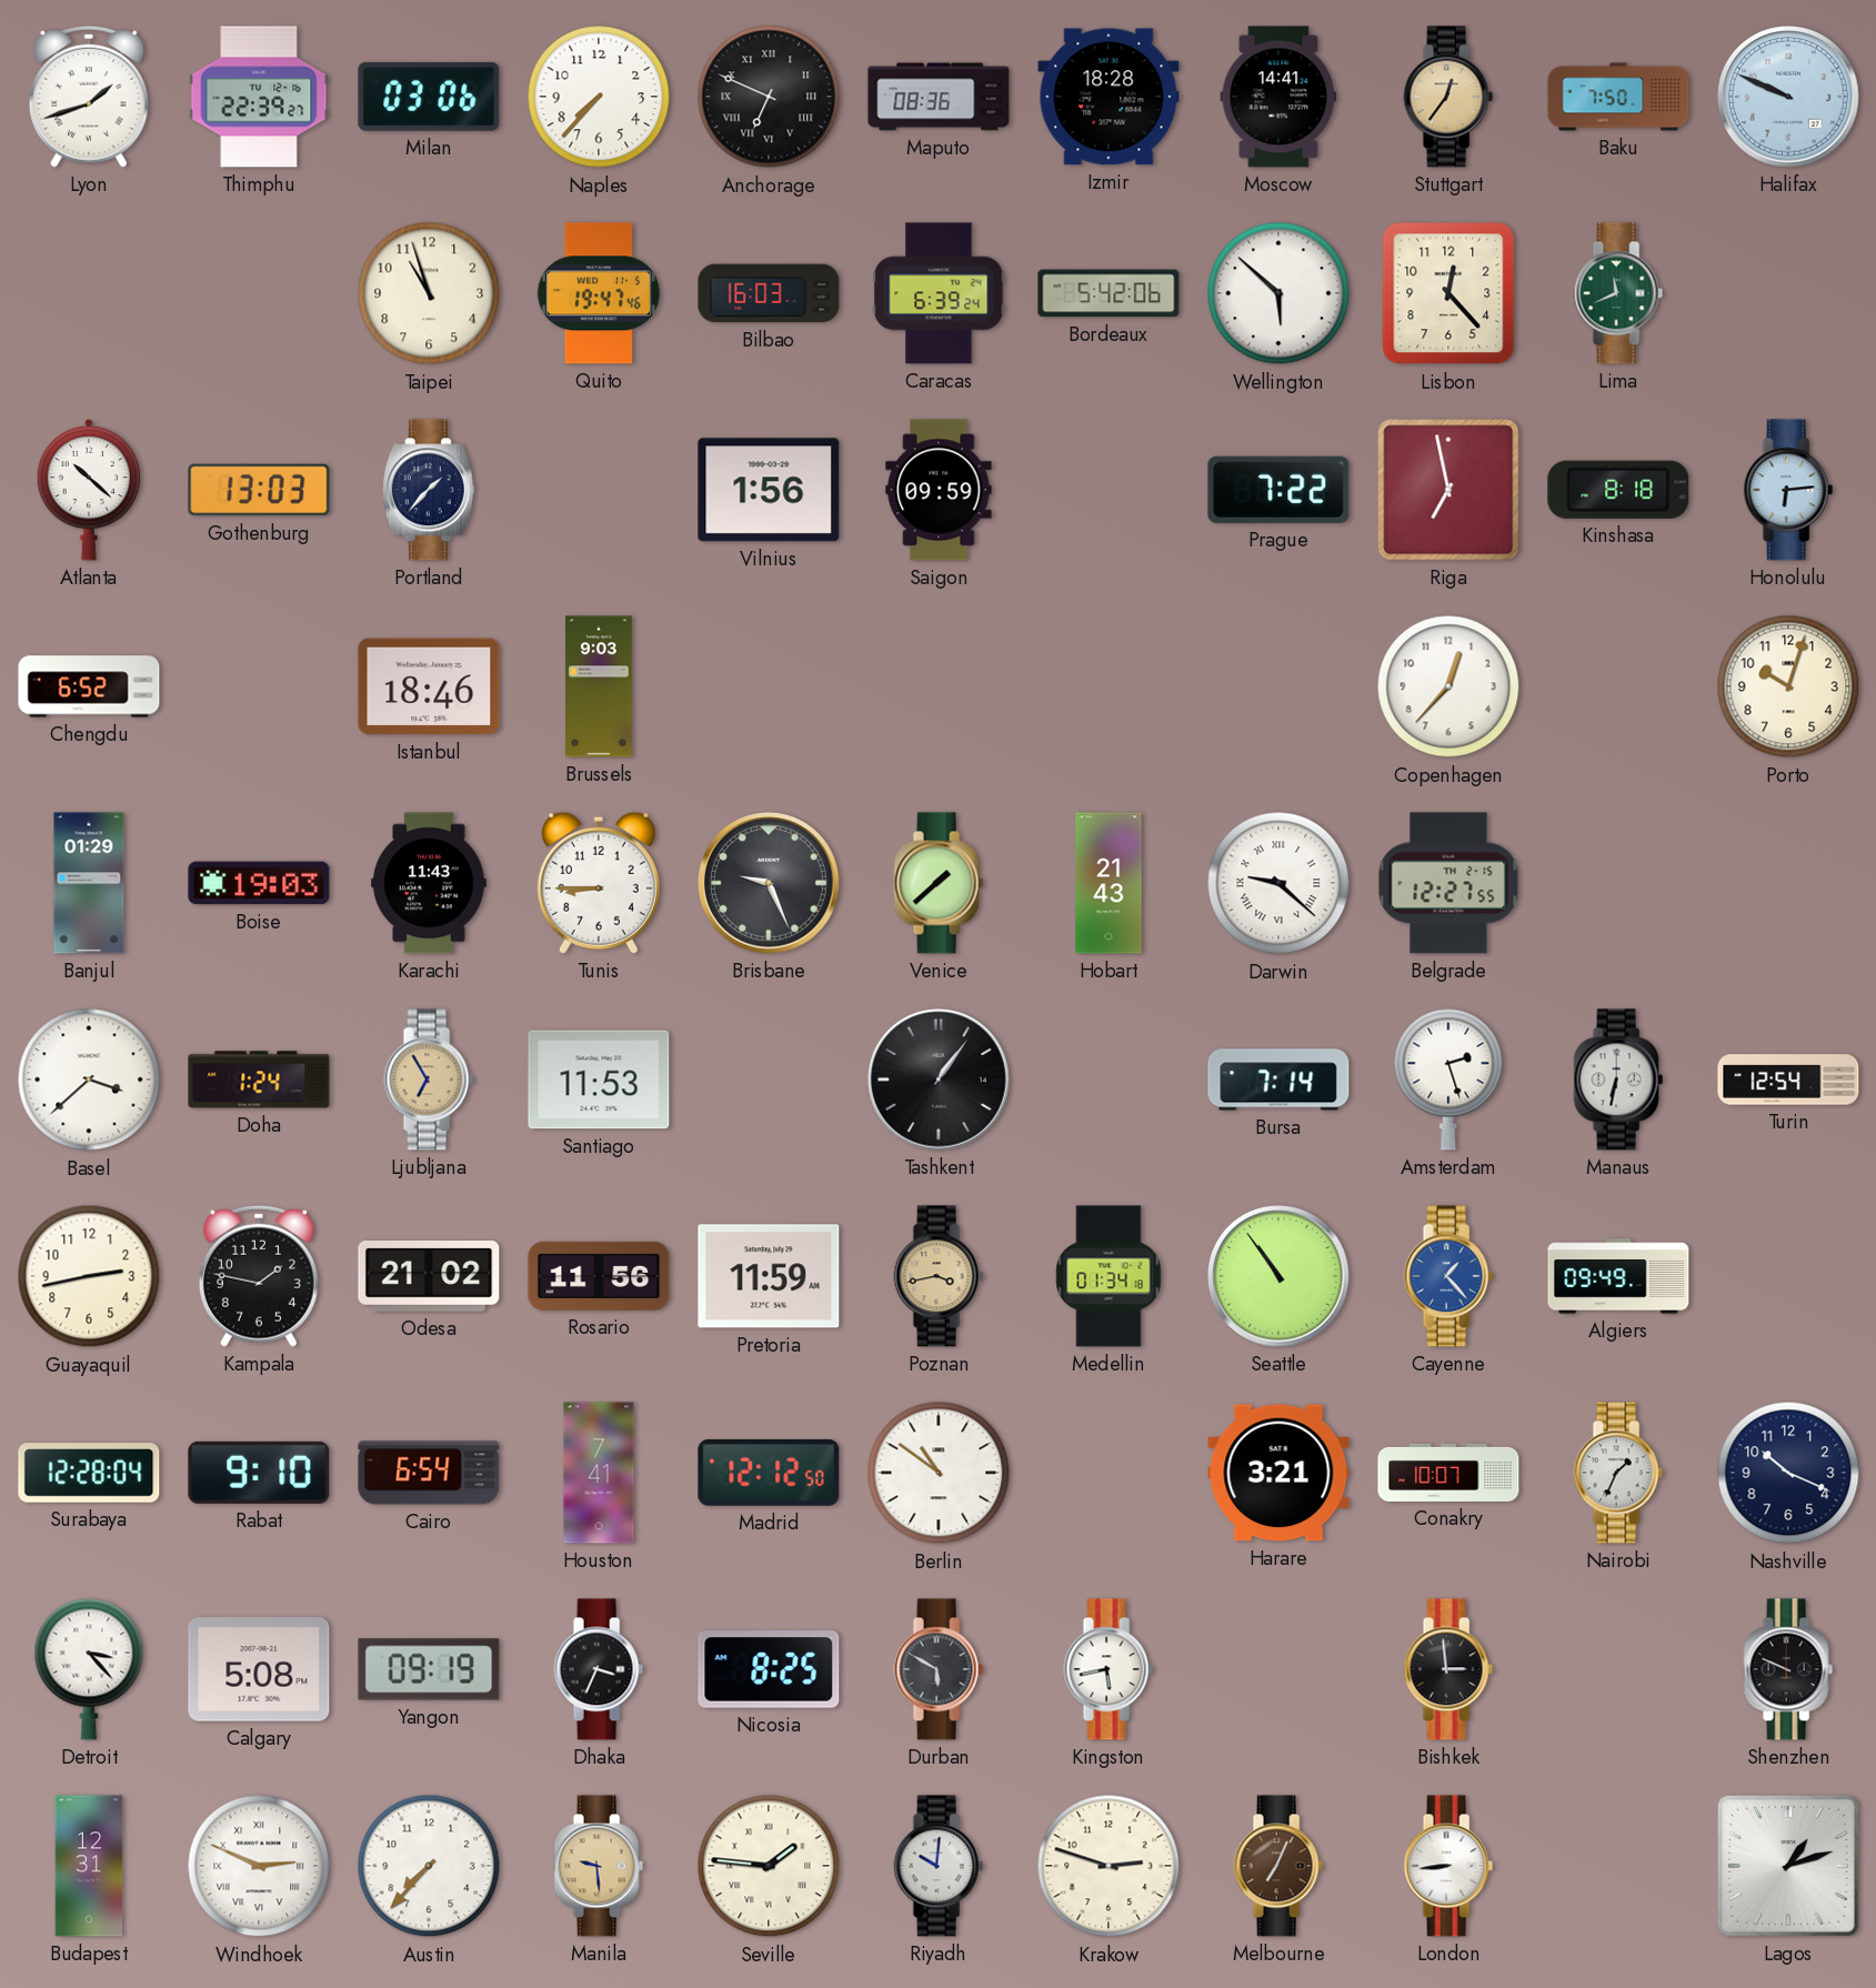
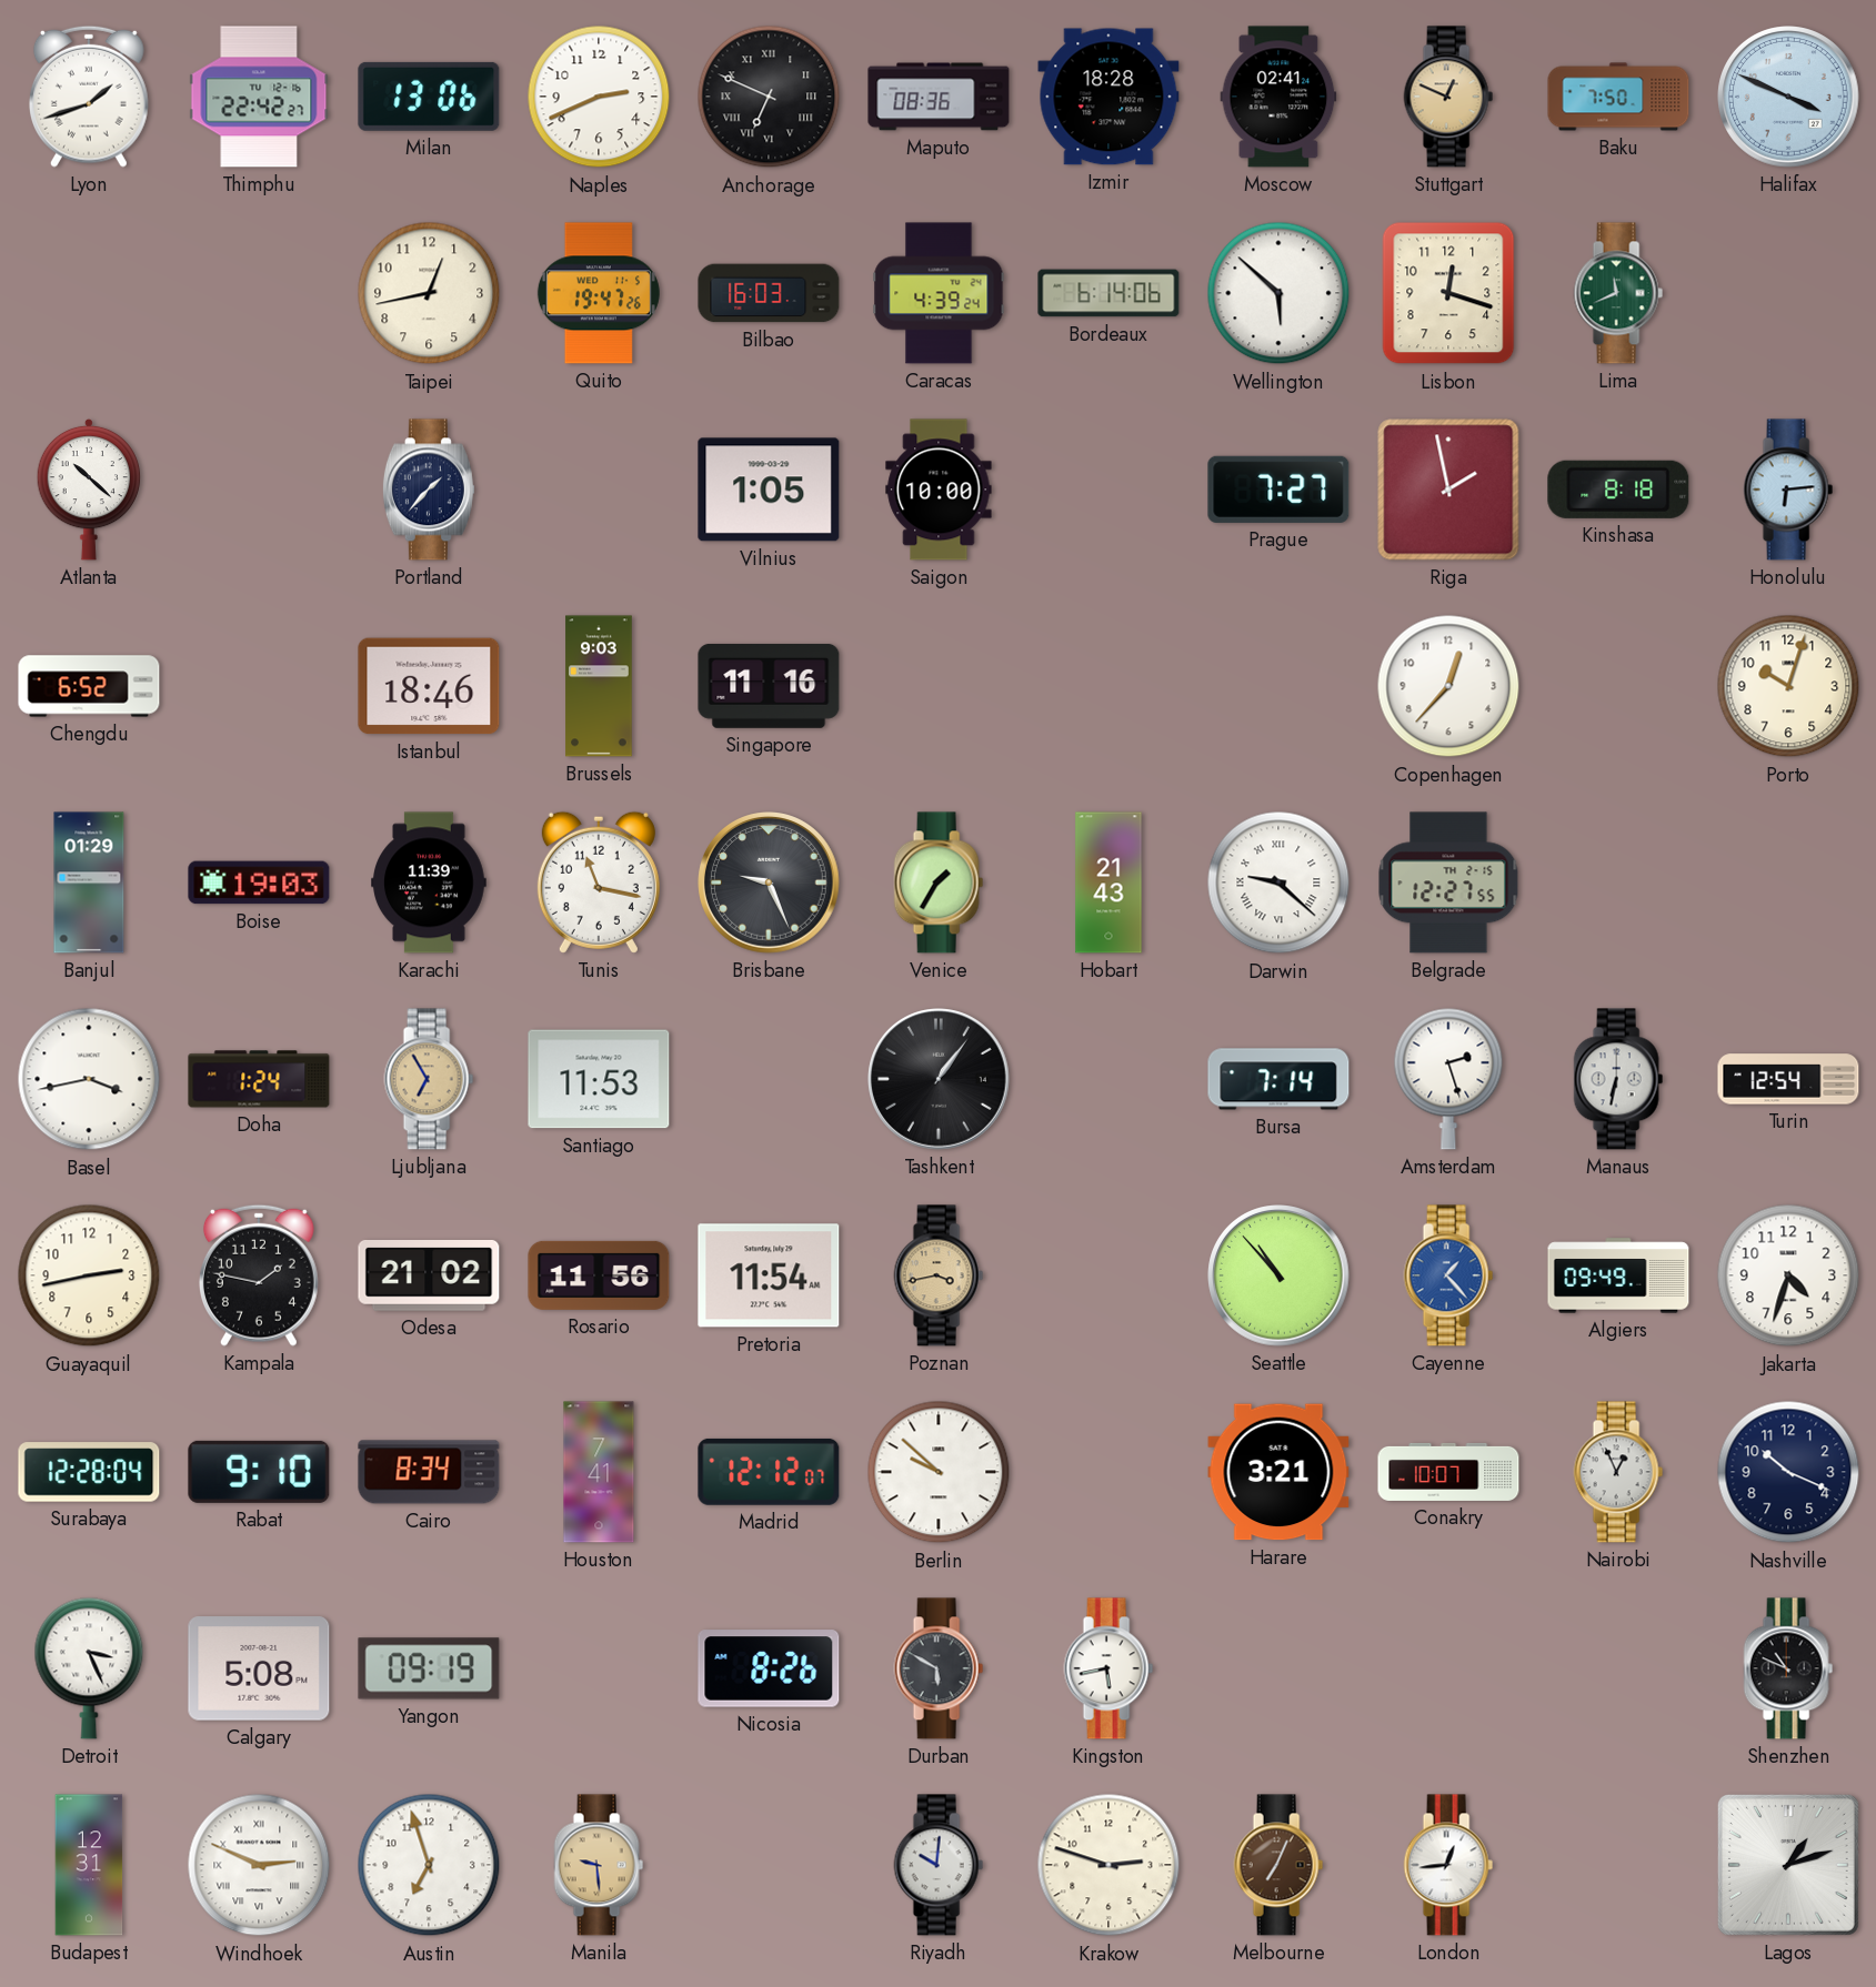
Thimphu: 22:39 -> 22:42 (259, 97)
Milan: 03:06 -> 13:06 (429, 97)
Naples: 7:37 -> 2:41 (599, 97)
Moscow: 14:41 -> 02:41 (1278, 97)
Stuttgart: 12:36 -> 12:49 (1448, 97)
Halifax: 9:49 -> 3:49 (1788, 97)
Taipei: 10:57 -> 12:43 (429, 293)
Quito: 19:47:46 -> 19:47:26 (599, 293)
Caracas: 6:39 -> 4:39 (939, 293)
Bordeaux: 5:42 -> 6:14 (1108, 293)
Lisbon: 12:23 -> 12:18 (1448, 293)
Gothenburg: 13:03 -> none (259, 490)
Vilnius: 1:56 -> 1:05 (769, 490)
Saigon: 09:59 -> 10:00 (939, 490)
Prague: 7:22 -> 7:27 (1278, 490)
Riga: 6:58 -> 1:58 (1448, 490)
Singapore: none -> 11:16 (769, 686)
Karachi: 11:43 -> 11:39 (429, 882)
Tunis: 8:45 -> 11:17 (599, 882)
Venice: 1:38 -> 1:35 (939, 882)
Basel: 3:38 -> 3:43 (89, 1079)
Pretoria: 11:59 -> 11:54 (769, 1275)
Medellin: 01:34 -> none (1108, 1276)
Seattle: 10:54 -> 10:53 (1278, 1275)
Jakarta: none -> 4:33 (1788, 1275)
Cairo: 6:54 -> 8:34 (429, 1472)
Madrid: 12:12:50 -> 12:12:07 (769, 1472)
Berlin: 10:51 -> 9:52 (939, 1472)
Nairobi: 1:34 -> 12:56 (1618, 1472)
Detroit: 3:23 -> 3:26 (89, 1668)
Dhaka: 3:34 -> none (599, 1669)
Nicosia: 8:25 -> 8:26 (769, 1668)
Bishkek: 2:59 -> none (1448, 1669)
Shenzhen: 9:49 -> 10:49 (1788, 1668)
Austin: 7:37 -> 6:57 (429, 1865)
Seville: 1:46 -> none (769, 1866)
London: 8:44 -> 12:44 (1448, 1865)
